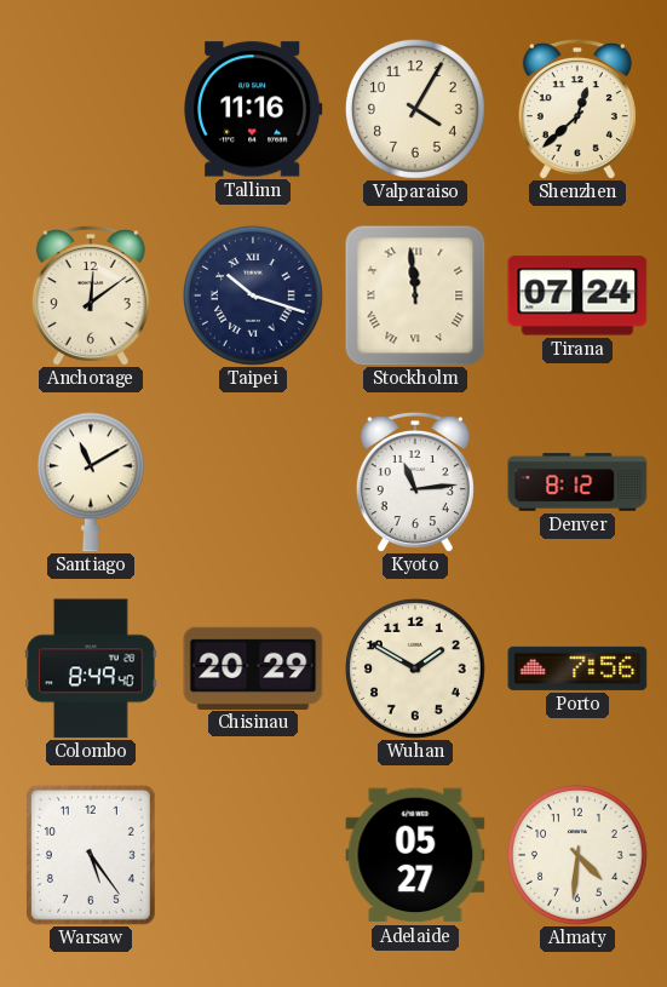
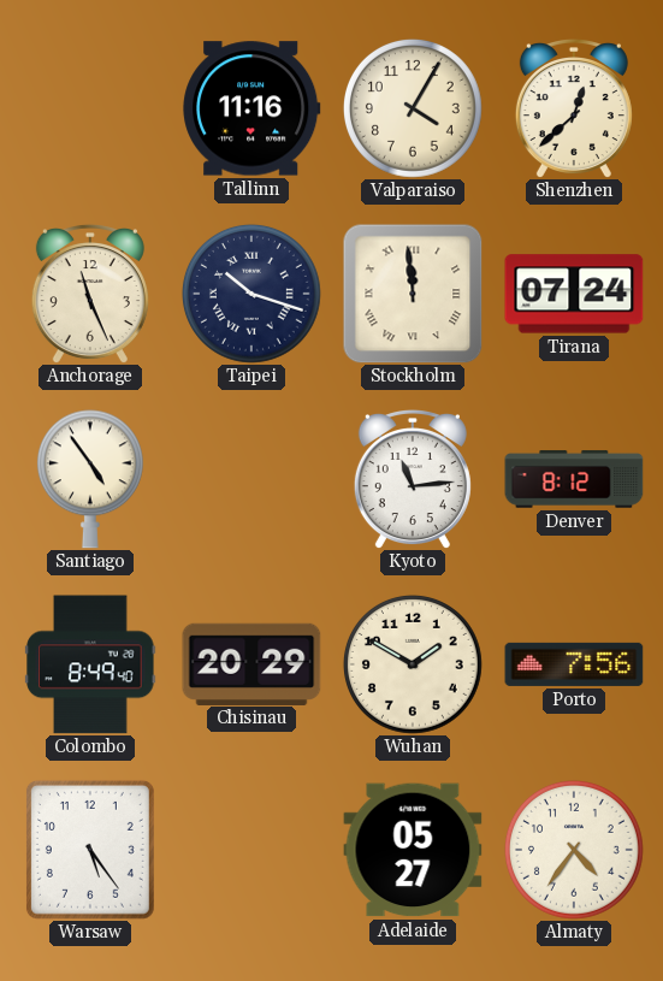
Anchorage: 12:09 -> 11:26 (90, 295)
Santiago: 11:10 -> 4:54 (90, 479)
Almaty: 4:31 -> 4:36 (574, 850)
